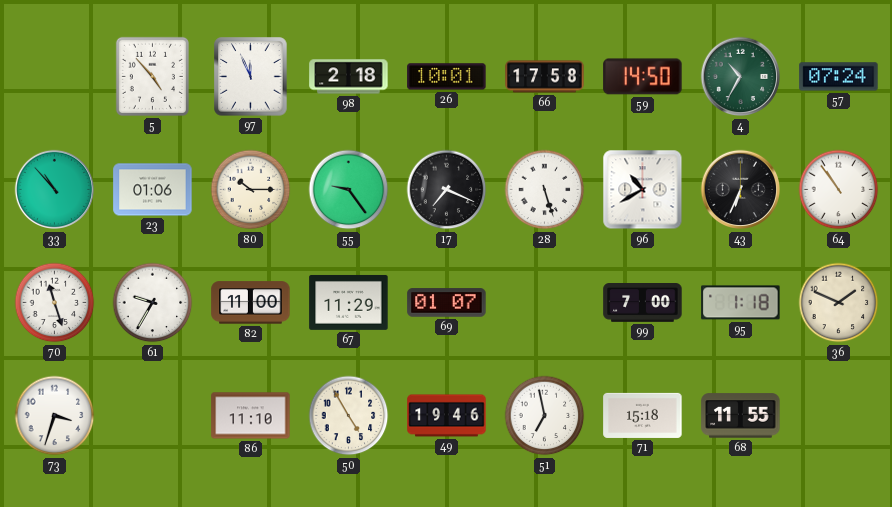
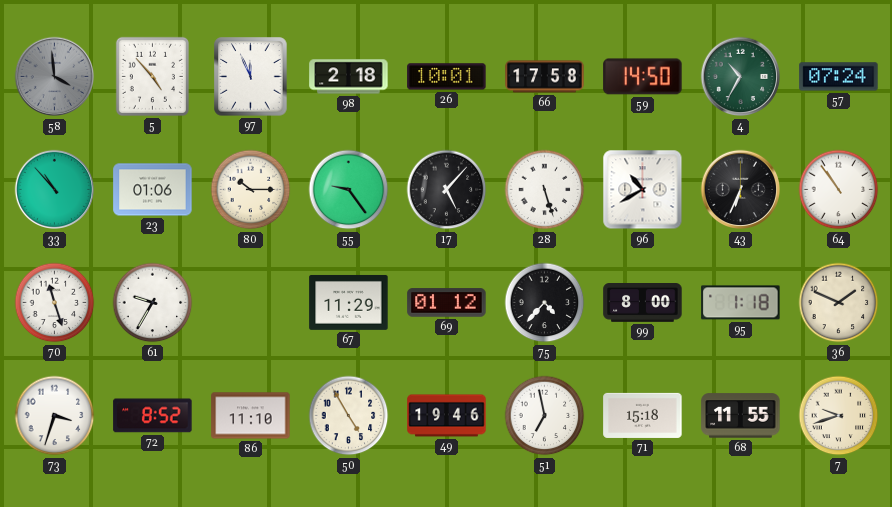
58: none -> 3:59 (55, 77)
17: 7:19 -> 5:07 (447, 190)
82: 11:00 -> none (251, 303)
69: 01:07 -> 01:12 (447, 303)
75: none -> 4:37 (545, 303)
99: 7:00 -> 8:00 (643, 303)
72: none -> 8:52 (153, 416)
7: none -> 9:42 (839, 416)
